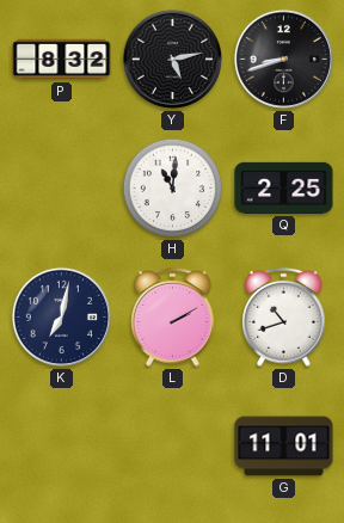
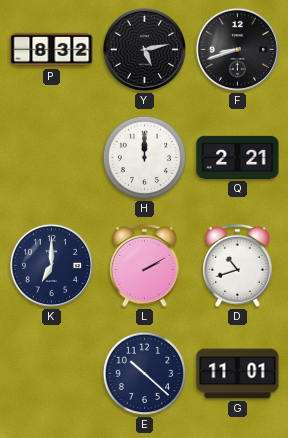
H: 11:01 -> 12:00 (145, 158)
Q: 2:25 -> 2:21 (238, 157)
K: 7:02 -> 7:00 (51, 265)
E: none -> 10:22 (145, 374)
